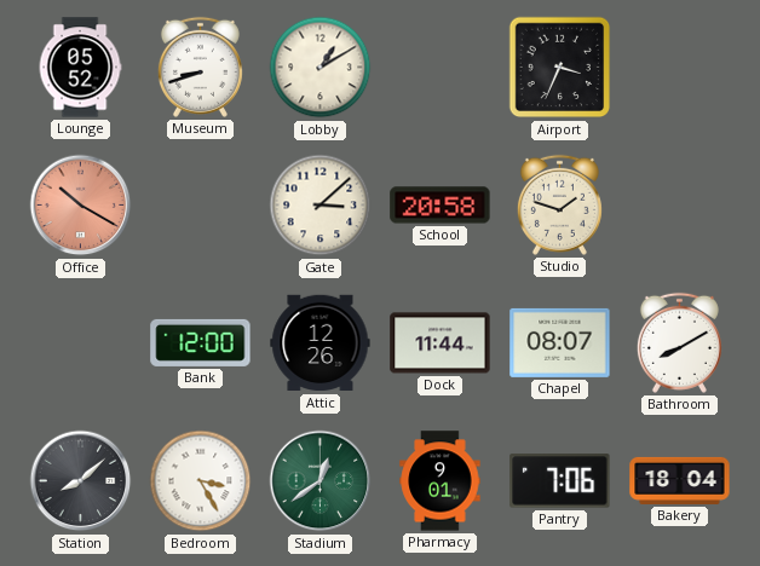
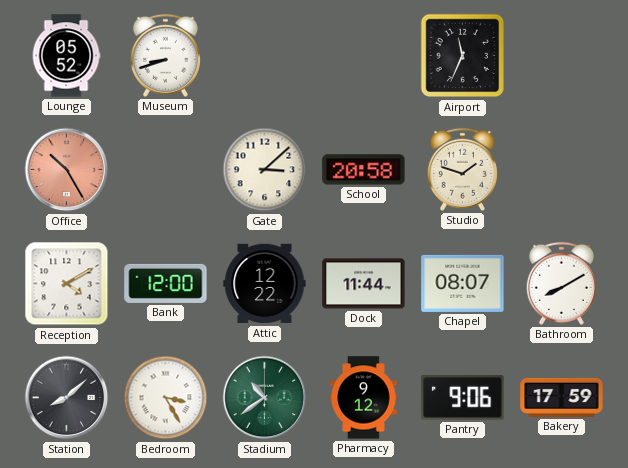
Lobby: 1:10 -> none (321, 68)
Airport: 3:34 -> 11:34 (463, 56)
Office: 10:20 -> 10:25 (67, 170)
Reception: none -> 4:10 (67, 284)
Attic: 12:26 -> 12:22 (265, 284)
Stadium: 12:39 -> 10:39 (265, 398)
Pharmacy: 9:01 -> 9:12 (364, 398)
Pantry: 7:06 -> 9:06 (463, 398)
Bakery: 18:04 -> 17:59 (562, 397)
